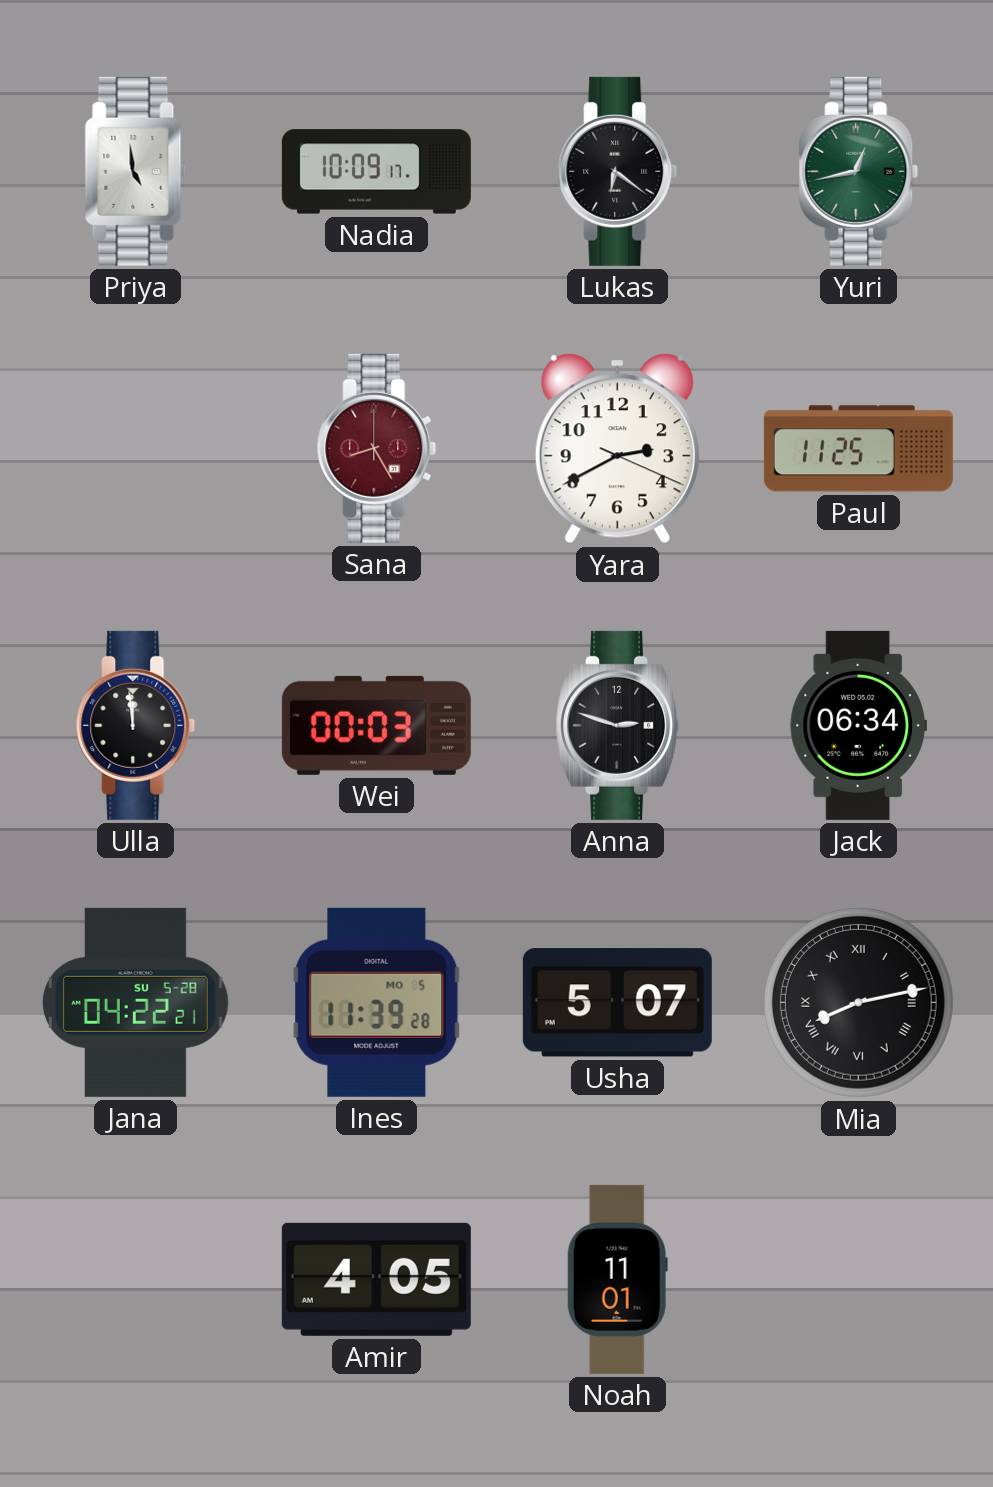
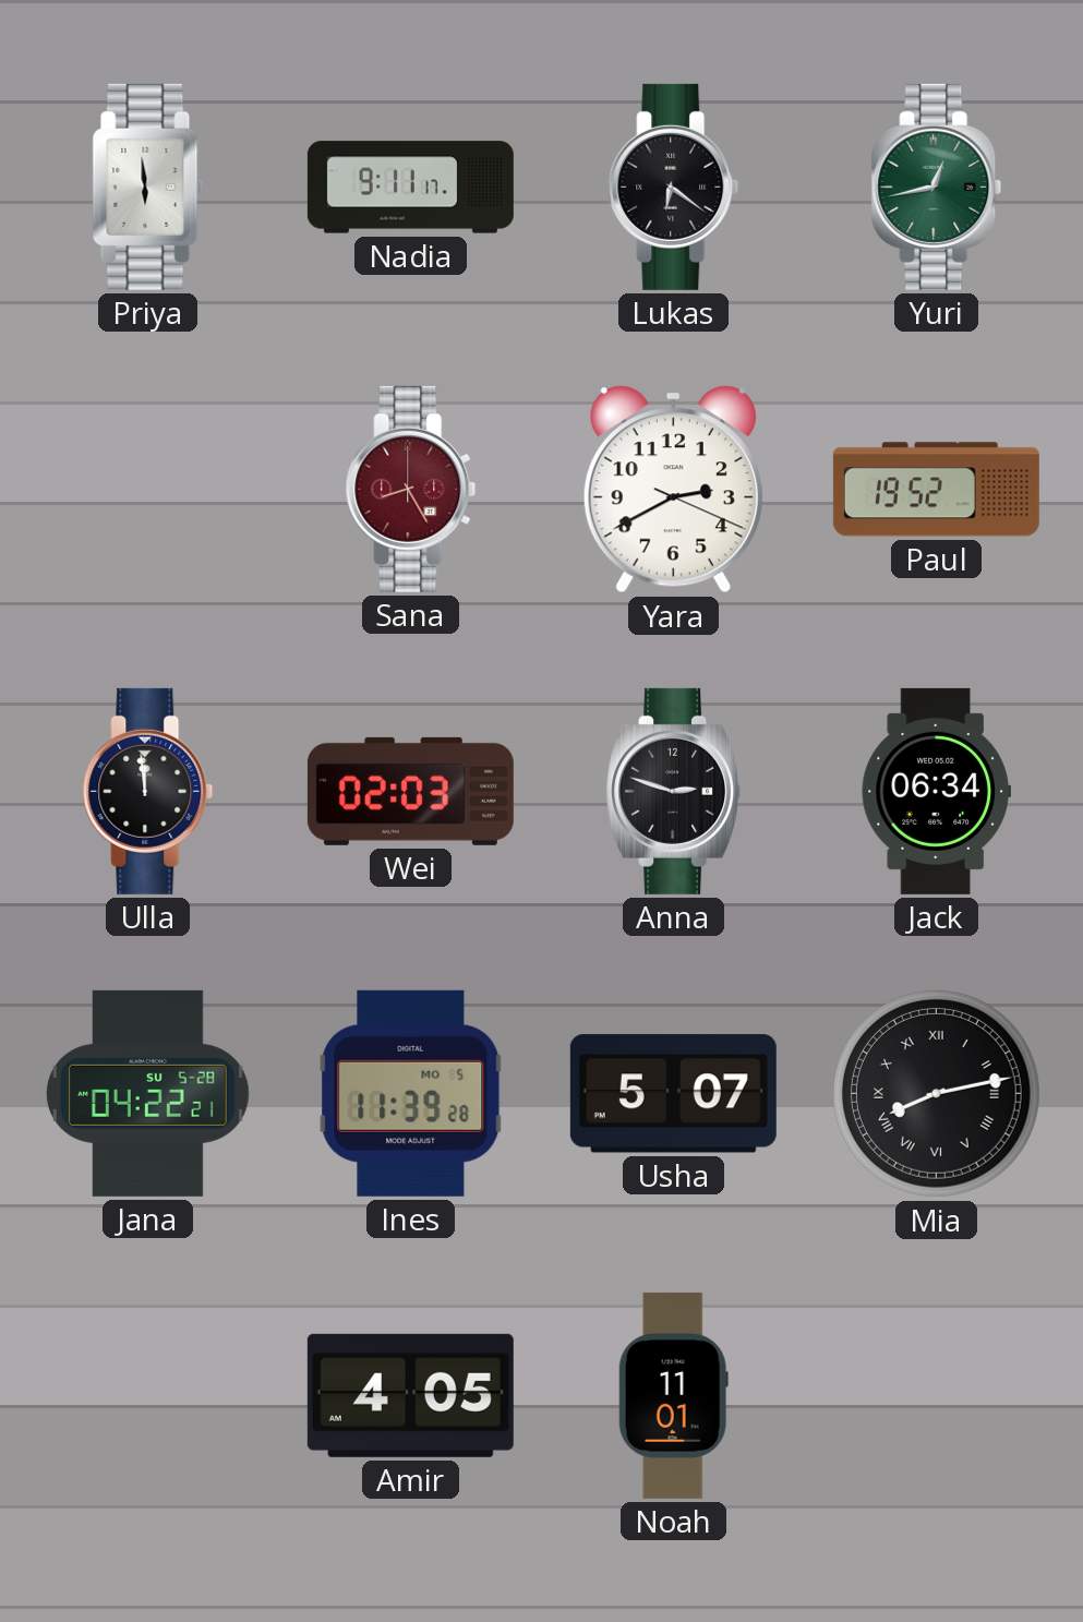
Priya: 4:59 -> 5:59 (148, 187)
Nadia: 10:09 -> 9:11 (410, 188)
Paul: 11:25 -> 19:52 (936, 490)
Wei: 00:03 -> 02:03 (410, 791)
